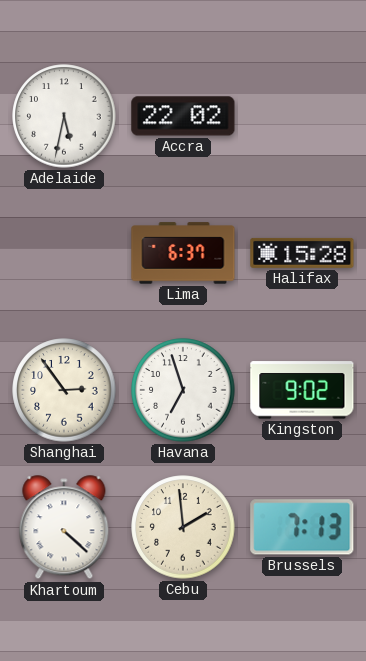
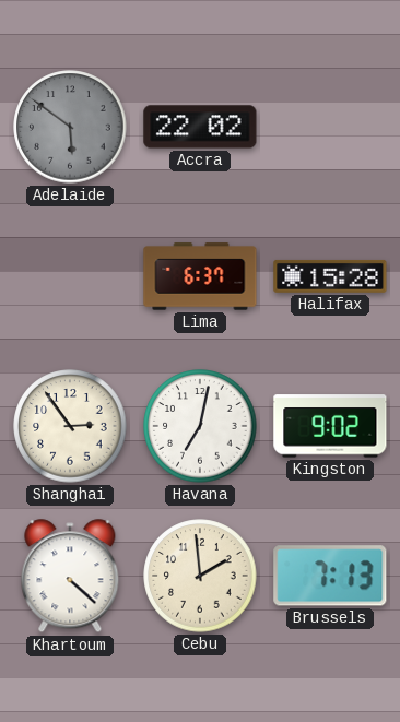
Adelaide: 5:32 -> 5:51 (70, 127)
Adelaide dial: white -> grey (70, 127)
Havana: 6:57 -> 7:02 (200, 426)
